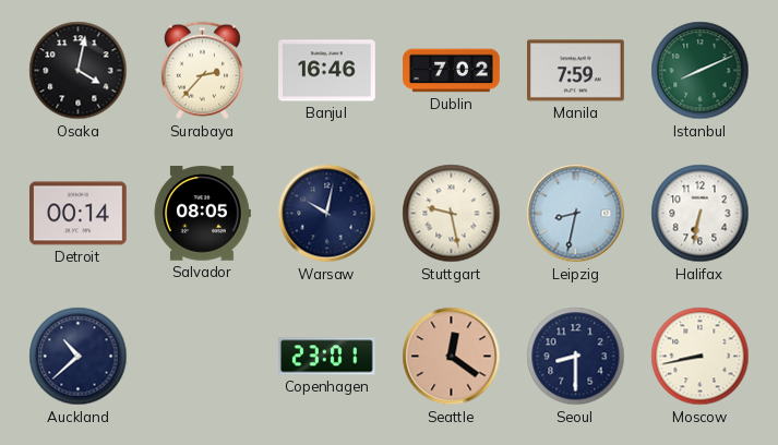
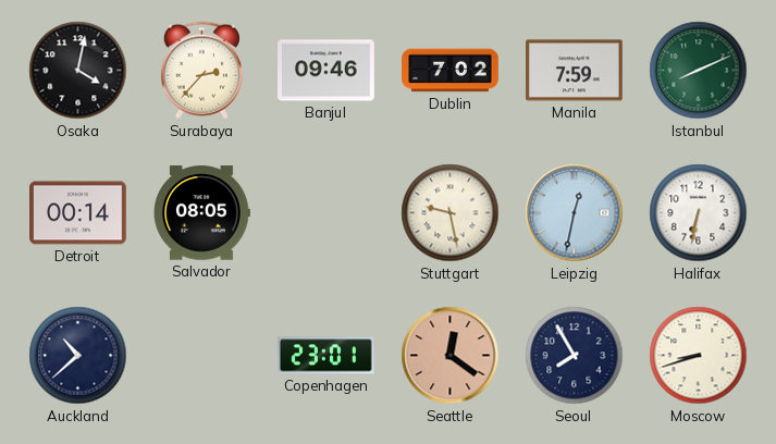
Banjul: 16:46 -> 09:46 (327, 71)
Warsaw: 10:02 -> none (327, 214)
Leipzig: 8:32 -> 12:32 (575, 213)
Seoul: 8:30 -> 7:55 (575, 356)
Moscow: 8:43 -> 8:42 (699, 356)
